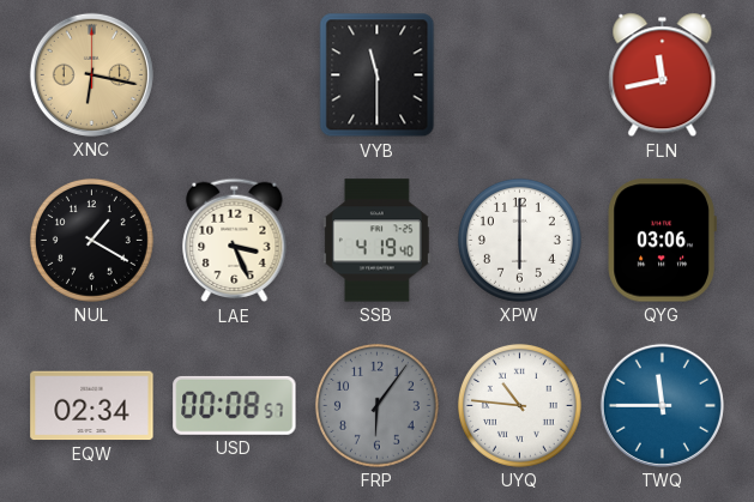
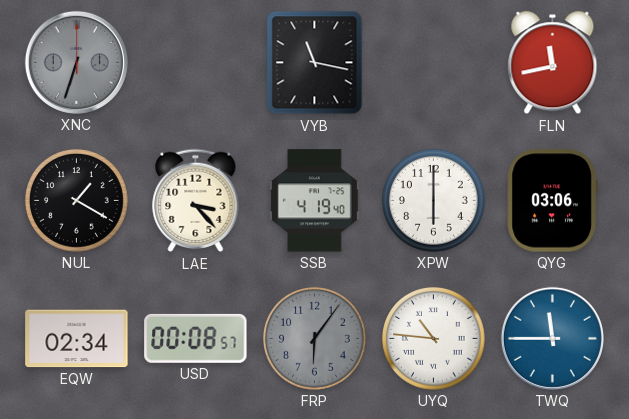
XNC: 6:17 -> 6:33 (76, 62)
XNC dial: champagne -> grey (76, 62)
VYB: 11:30 -> 11:17 (315, 63)
LAE: 3:26 -> 3:23 (196, 201)
